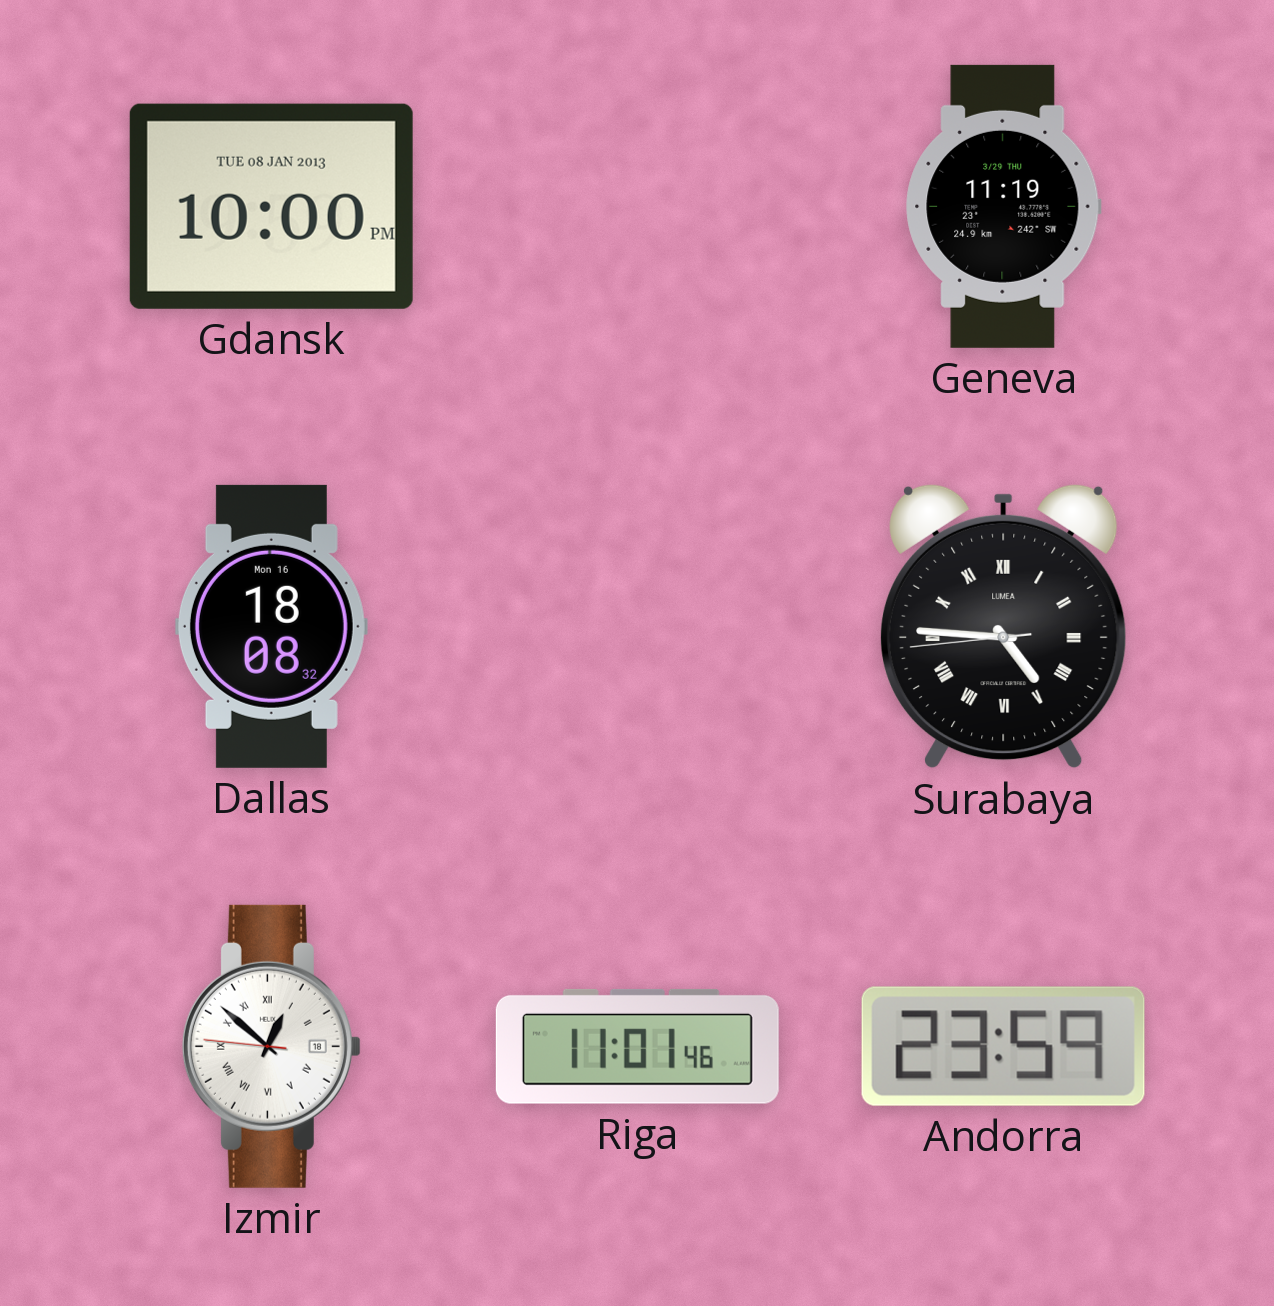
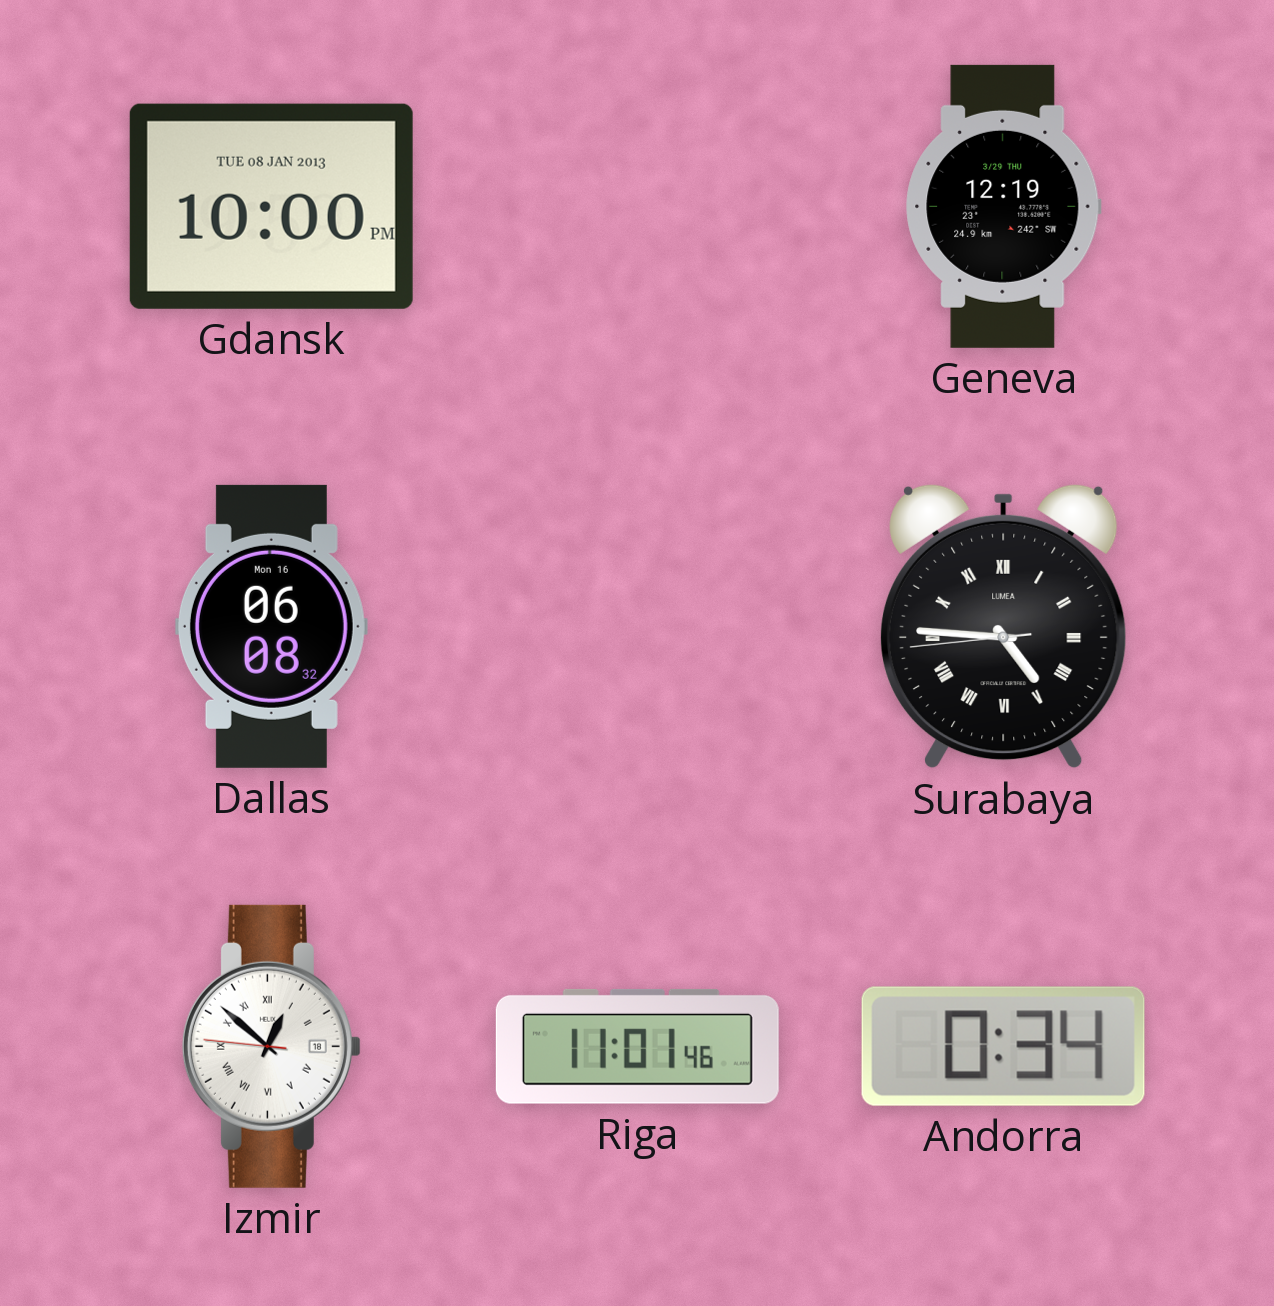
Geneva: 11:19 -> 12:19 (1004, 206)
Dallas: 18:08 -> 06:08 (271, 626)
Andorra: 23:59 -> 0:34 (1003, 1046)
